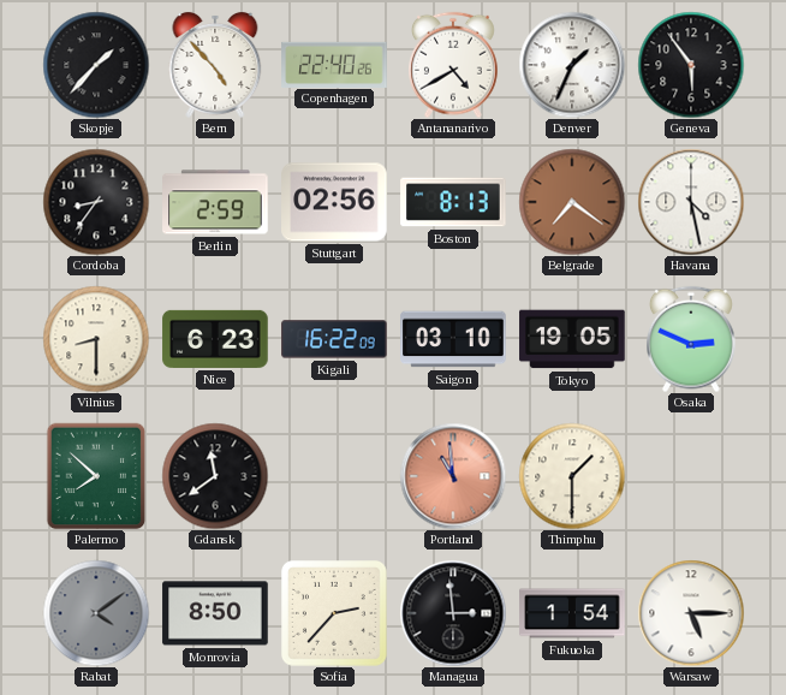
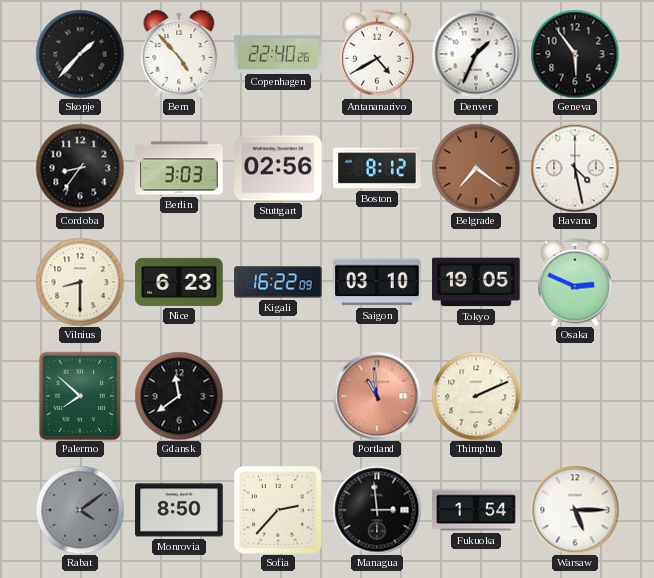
Berlin: 2:59 -> 3:03 (179, 168)
Boston: 8:13 -> 8:12 (377, 168)
Thimphu: 1:30 -> 2:11 (476, 396)
